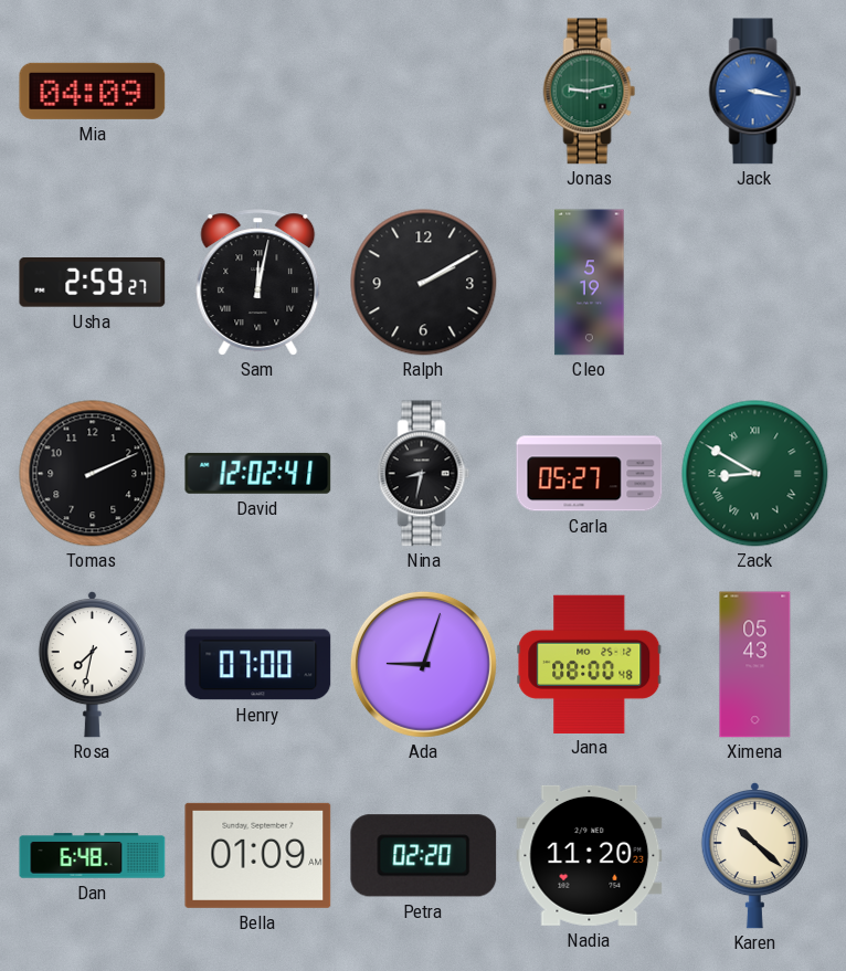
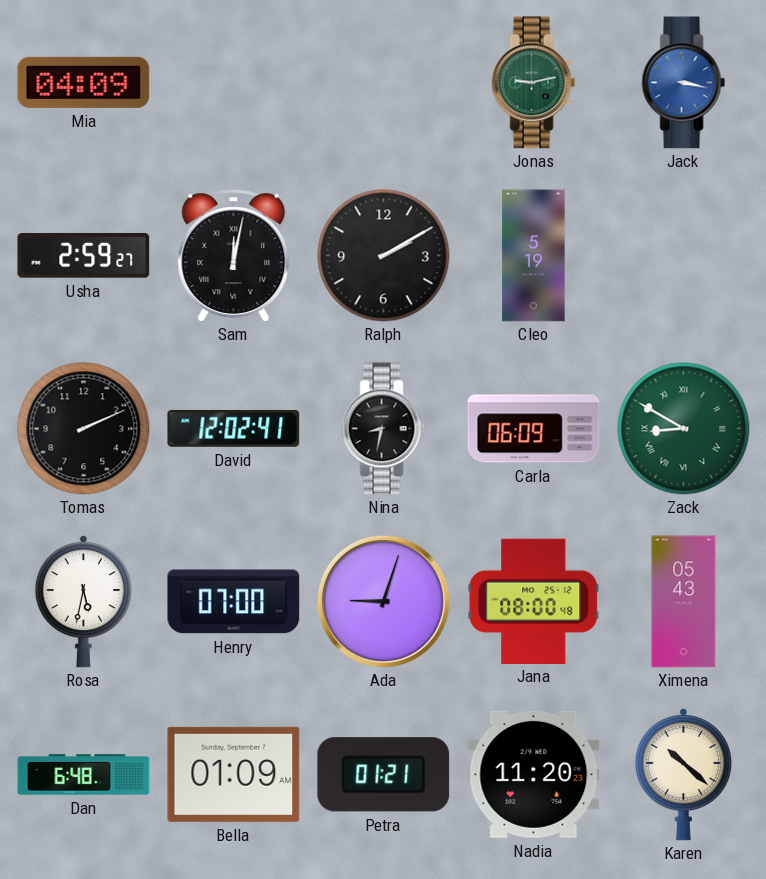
Carla: 05:27 -> 06:09 (534, 429)
Rosa: 7:32 -> 5:32 (83, 601)
Petra: 02:20 -> 01:21 (384, 775)
